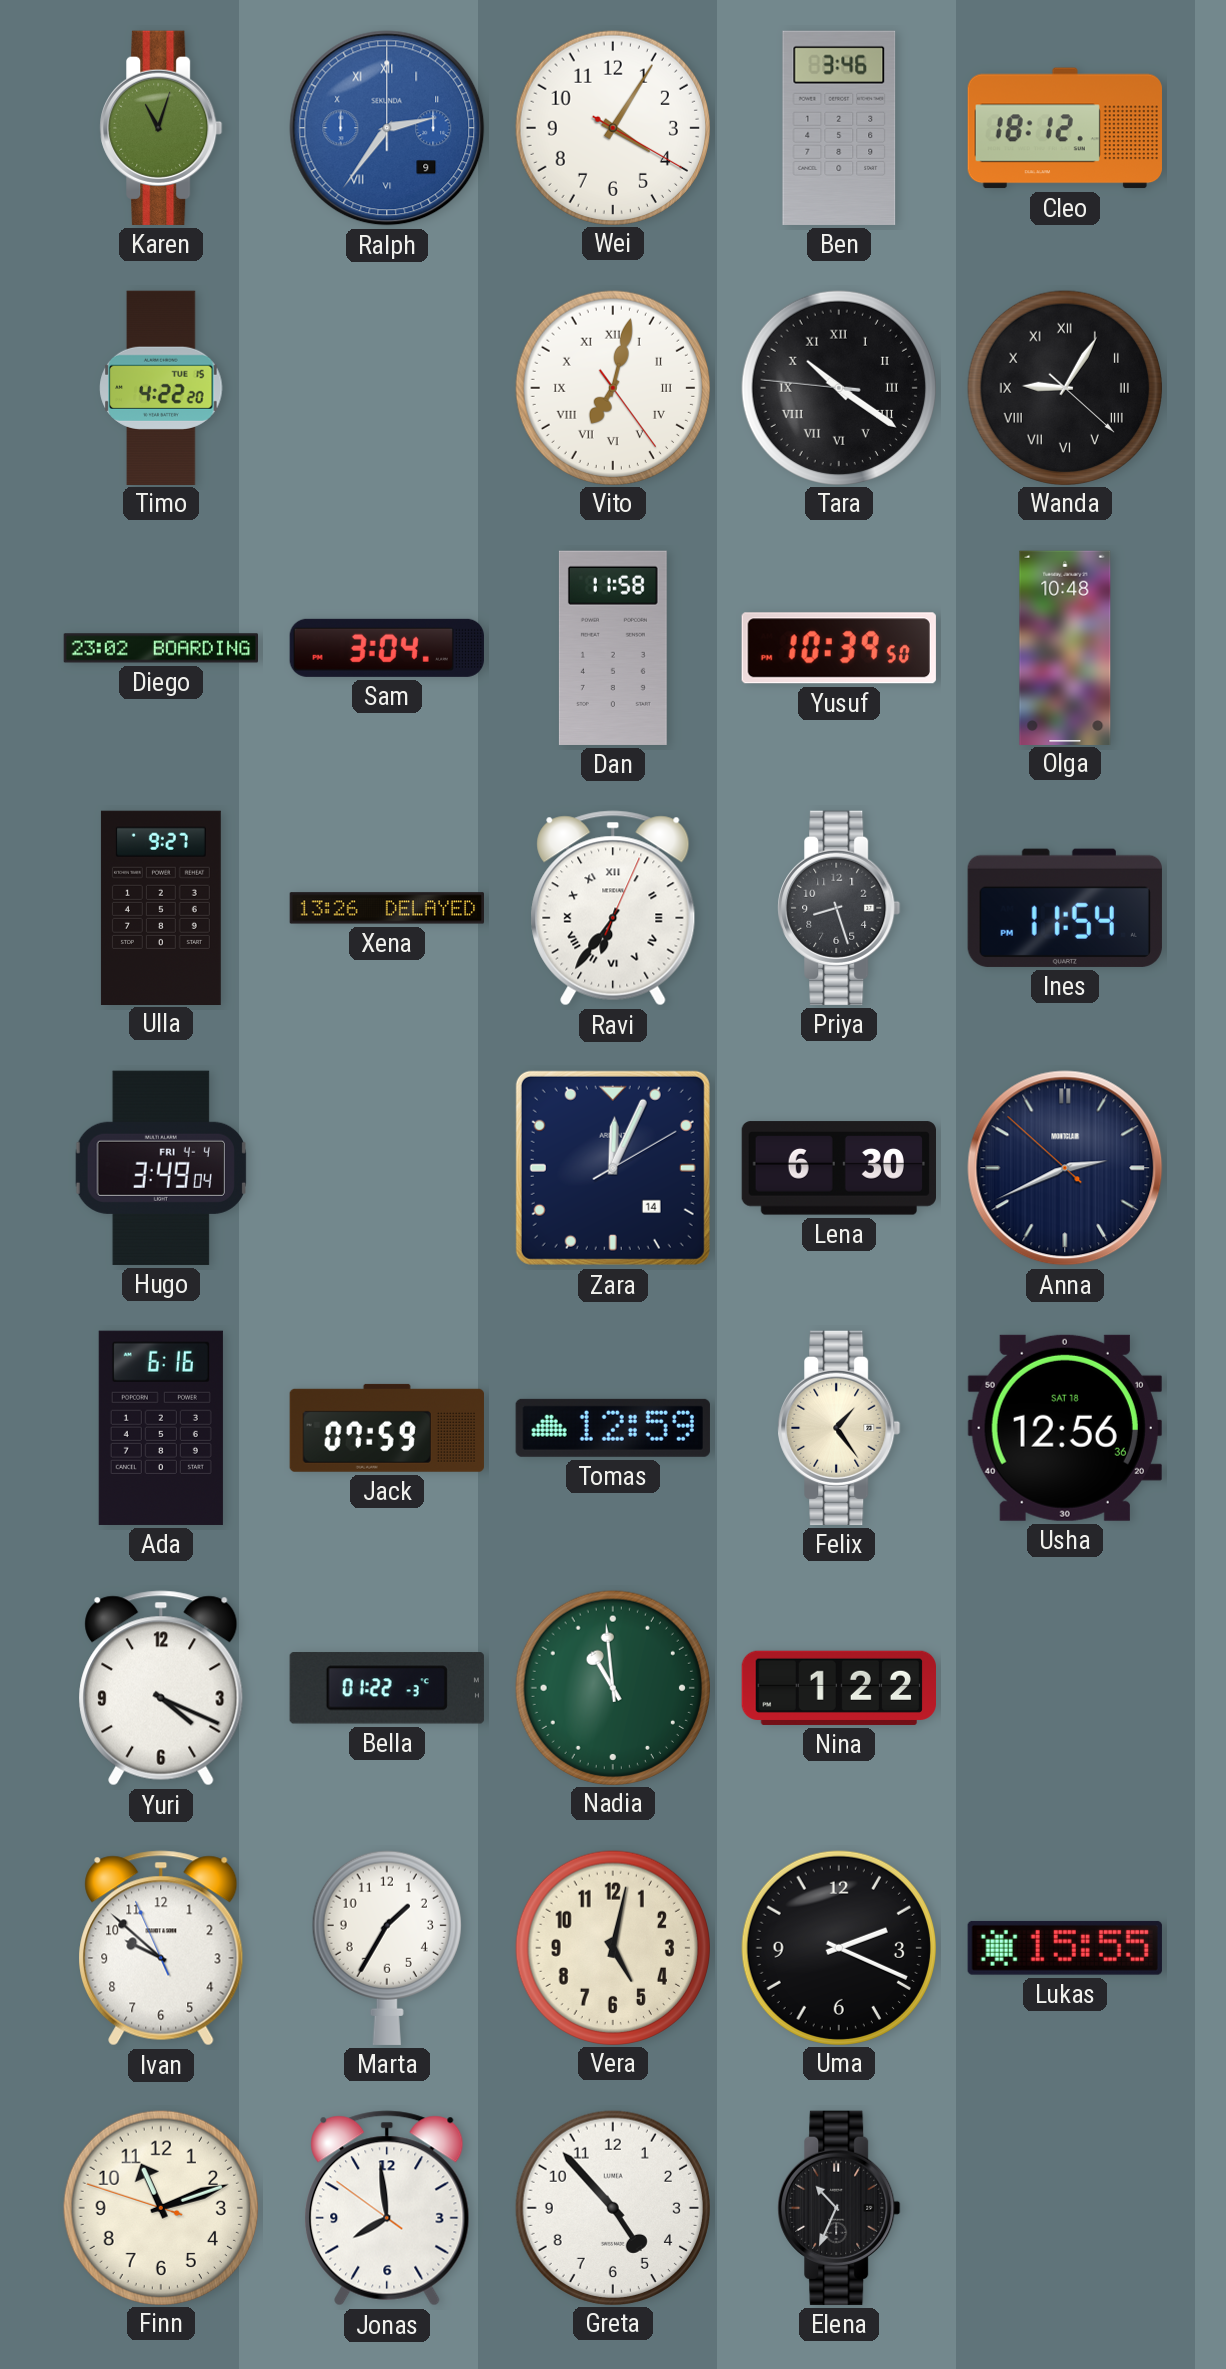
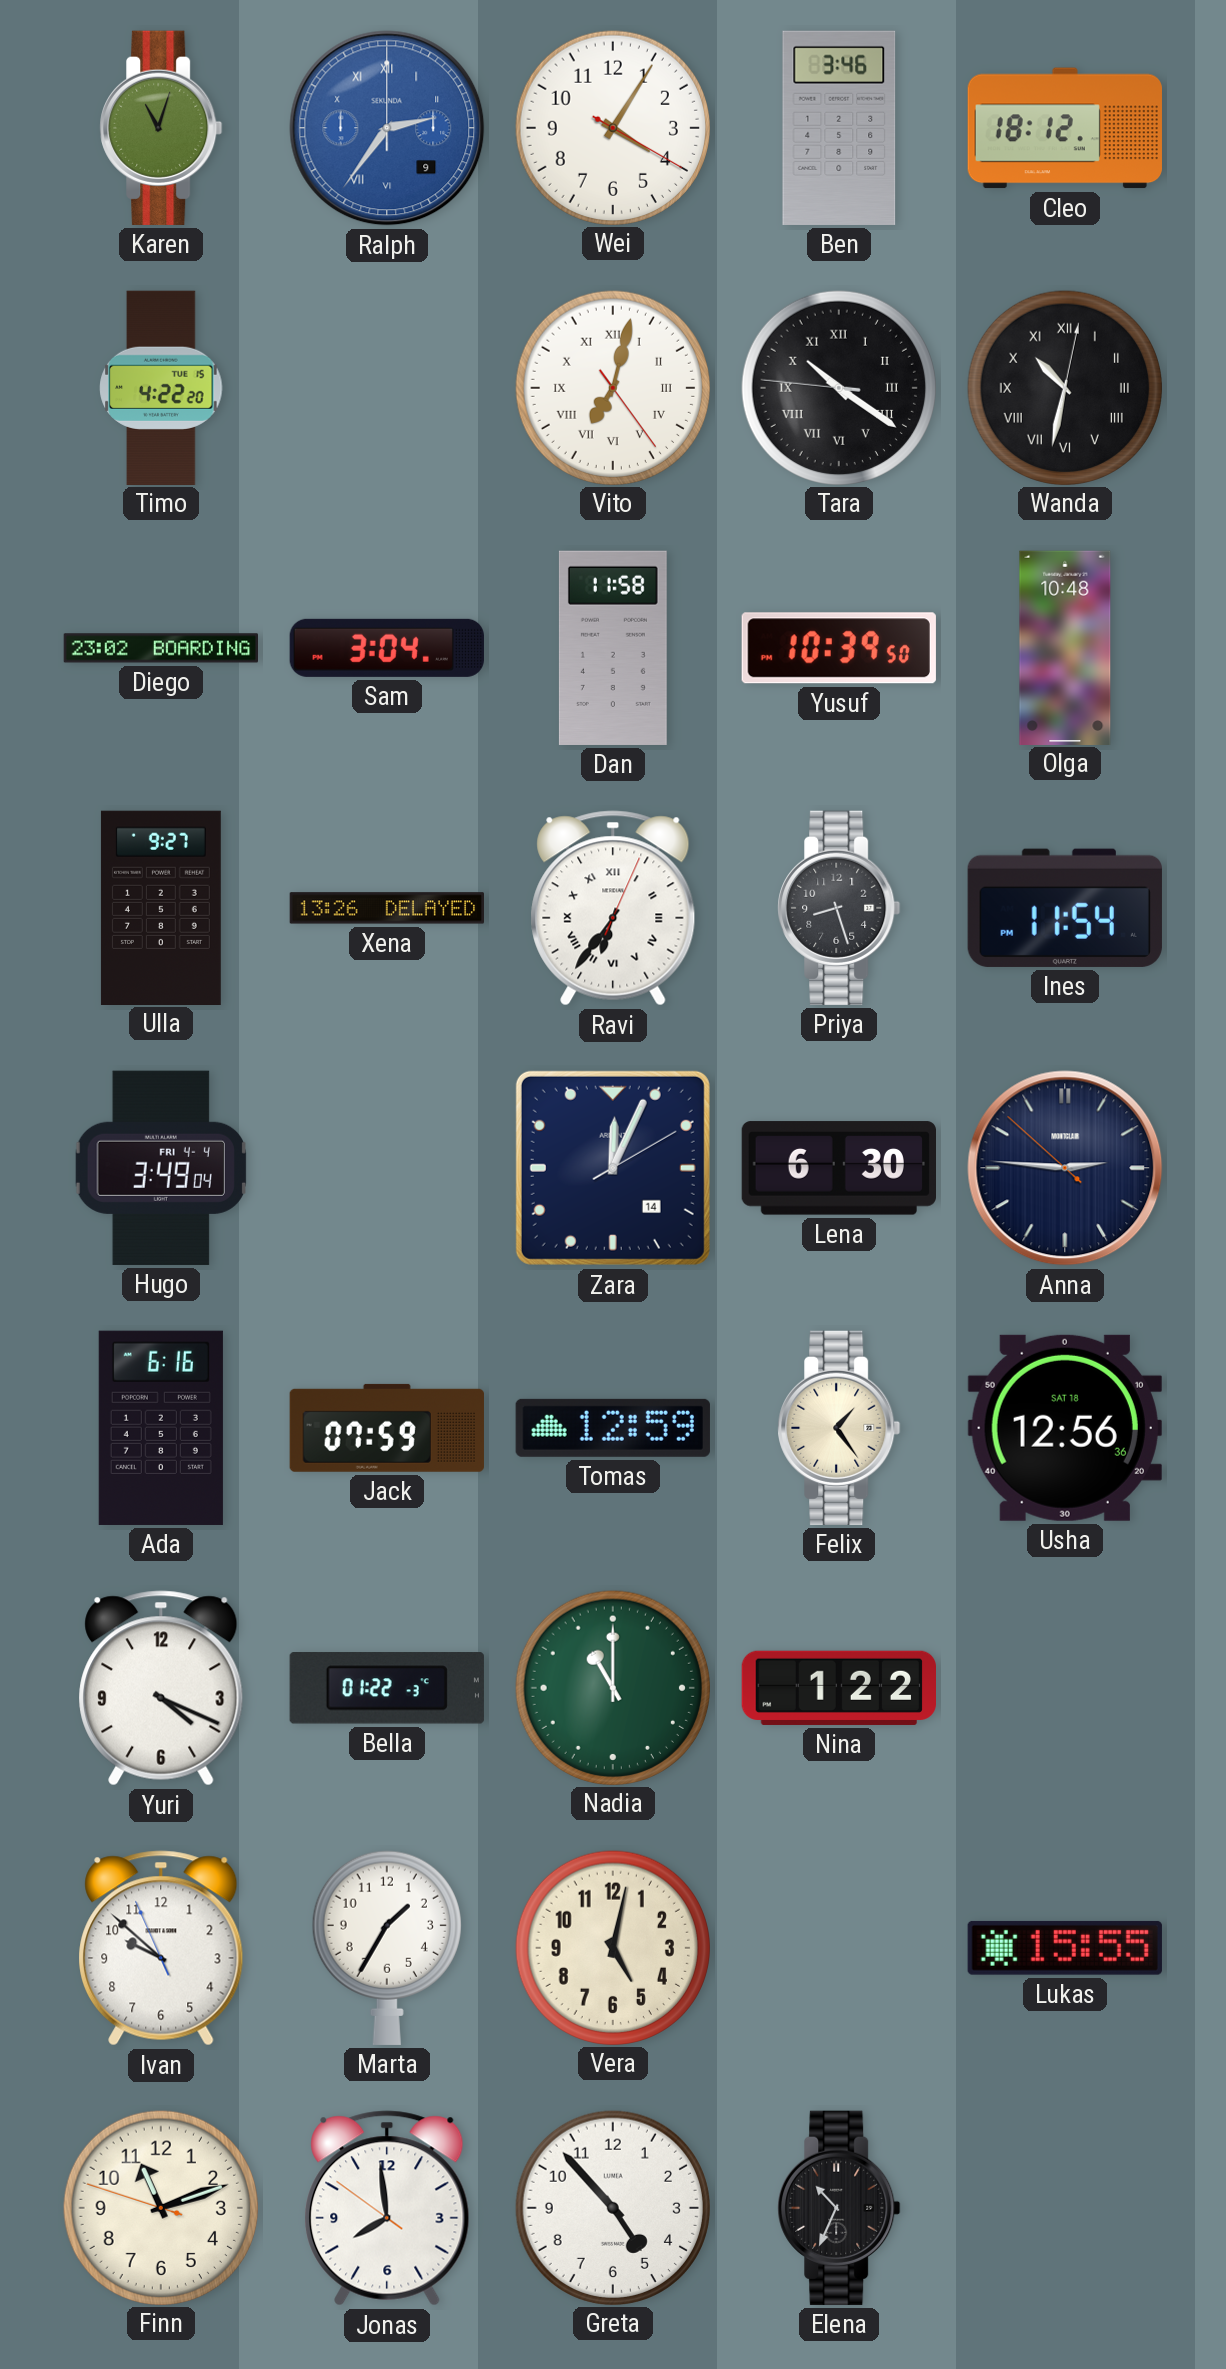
Wanda: 9:05 -> 10:32 (1064, 387)
Anna: 2:40 -> 2:45 (1065, 1168)
Nadia: 10:59 -> 11:00 (612, 1687)
Uma: 2:19 -> none (838, 1947)
